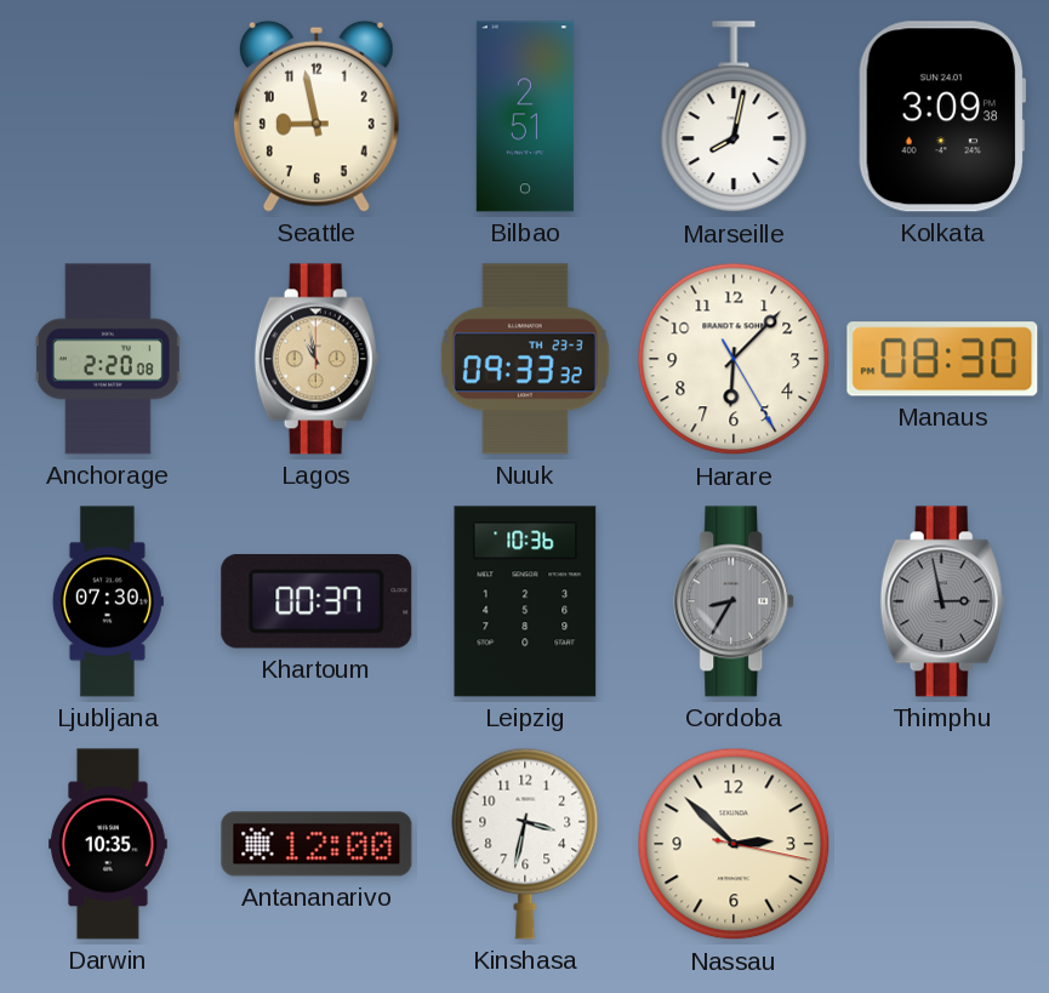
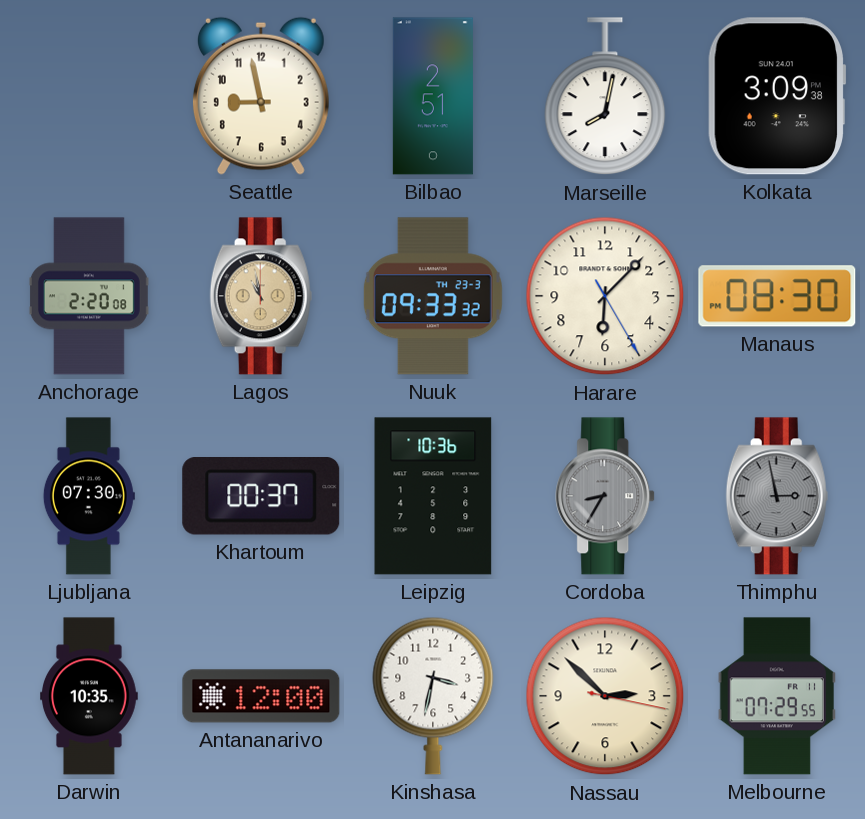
Melbourne: none -> 07:29 (777, 696)
